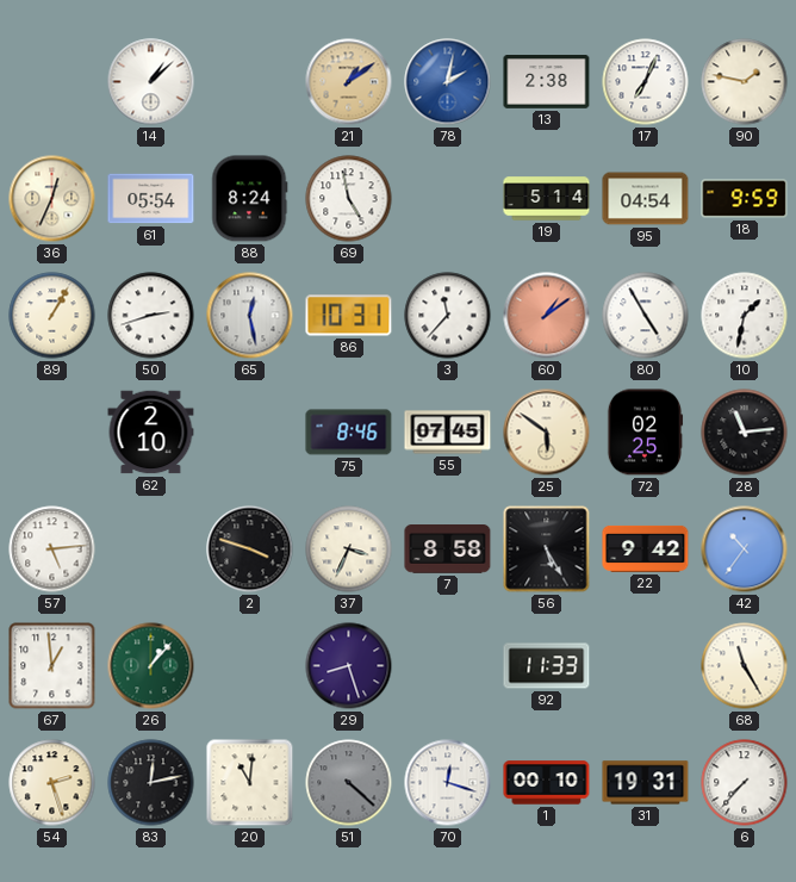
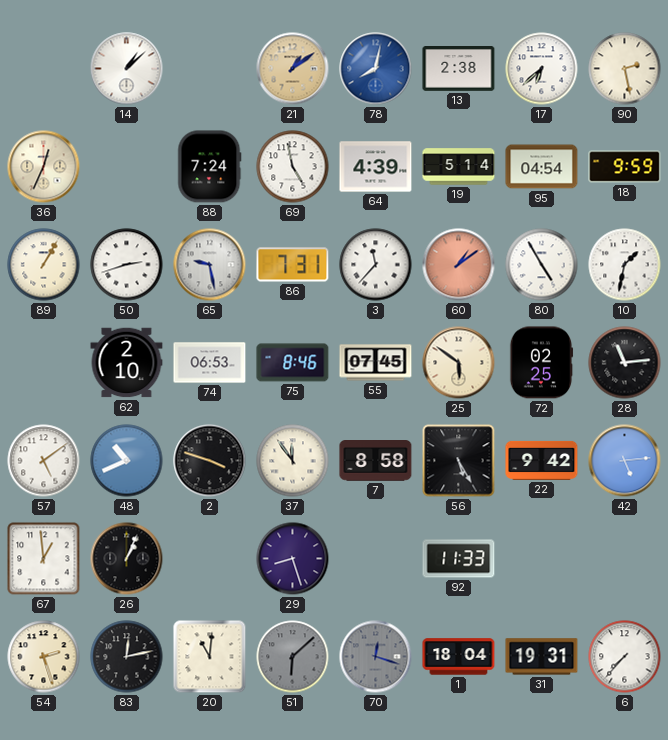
78: 2:02 -> 8:02 (376, 69)
17: 7:04 -> 6:38 (542, 69)
90: 1:47 -> 2:28 (625, 69)
61: 05:54 -> none (151, 199)
88: 8:24 -> 7:24 (210, 167)
64: none -> 4:39 (376, 167)
65: 12:28 -> 9:28 (210, 265)
86: 10:31 -> 7:31 (293, 265)
74: none -> 06:53 (210, 363)
57: 5:14 -> 5:09 (44, 461)
48: none -> 10:41 (127, 461)
37: 3:34 -> 11:54 (293, 461)
42: 10:36 -> 5:14 (625, 461)
26: 1:07 -> 1:04 (127, 559)
26 dial: green -> black (127, 559)
68: 11:25 -> none (745, 666)
51: 4:22 -> 6:08 (293, 657)
70 dial: white -> grey (376, 657)
1: 00:10 -> 18:04 (459, 657)
